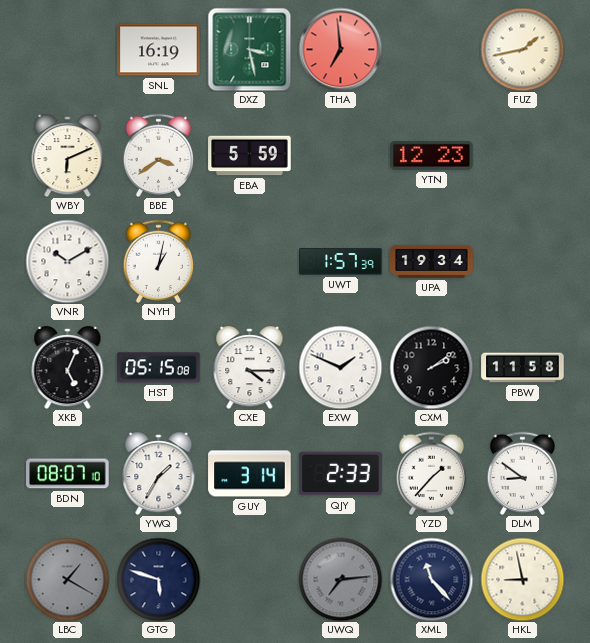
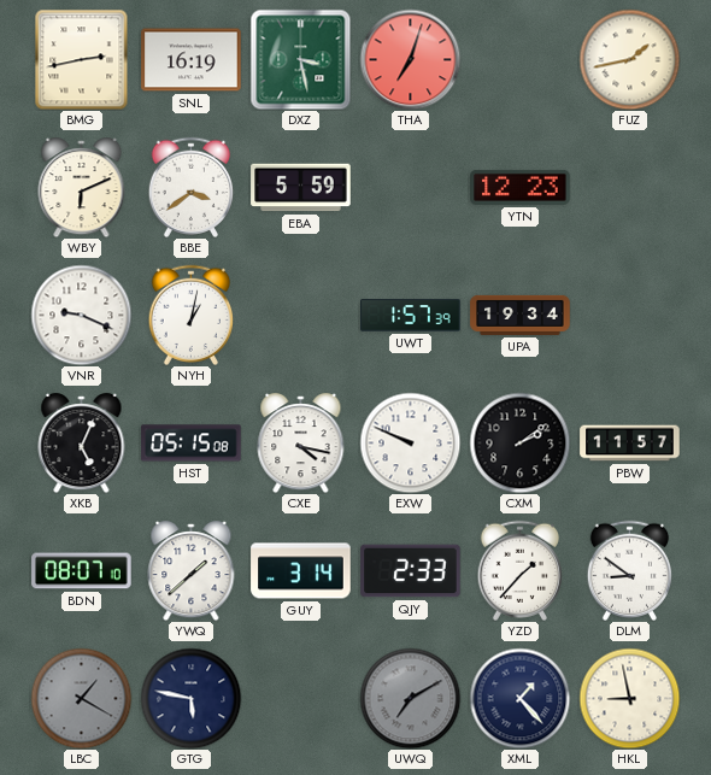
BMG: none -> 2:43 (82, 59)
THA: 6:59 -> 7:03 (410, 59)
VNR: 10:10 -> 9:19 (81, 315)
CXE: 4:15 -> 4:17 (301, 444)
EXW: 1:49 -> 9:49 (410, 442)
PBW: 11:58 -> 11:57 (630, 444)
YWQ: 1:35 -> 1:38 (192, 571)
GTG: 5:48 -> 5:47 (190, 698)
UWQ: 7:14 -> 7:10 (410, 698)
XML: 11:23 -> 1:23 (519, 698)
